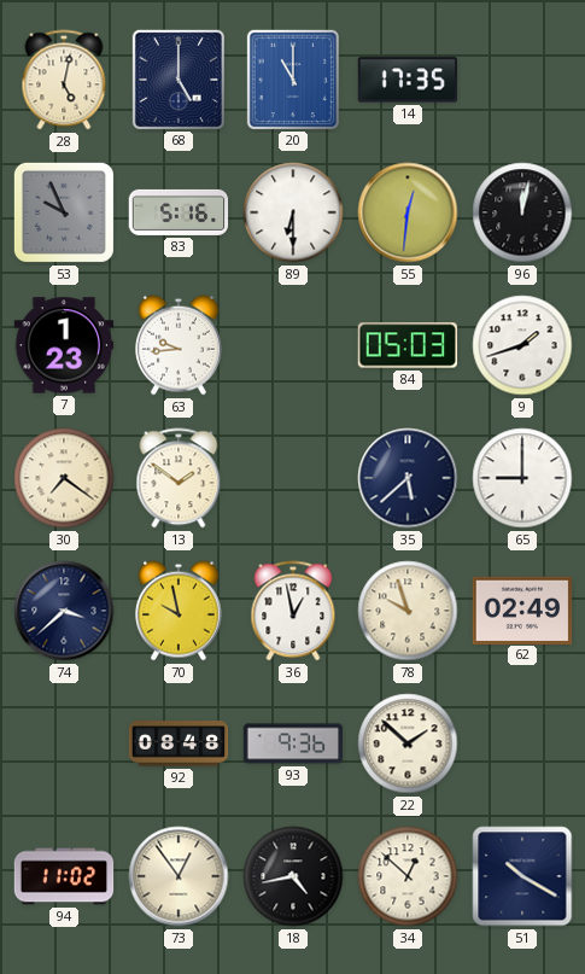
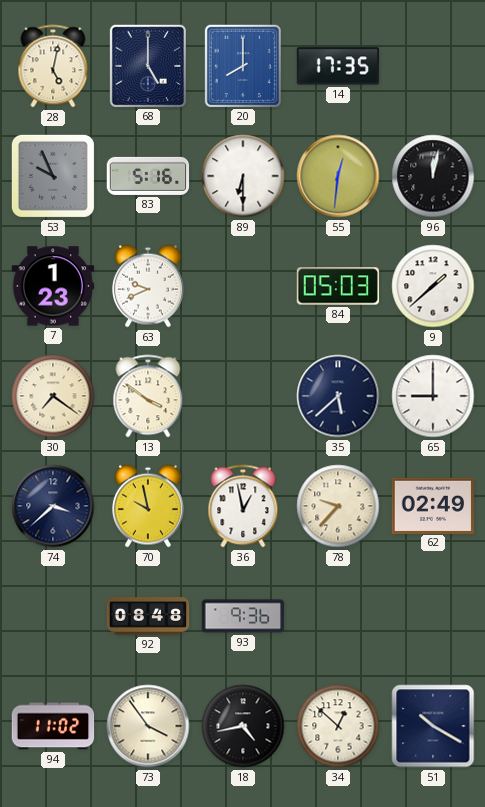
20: 11:00 -> 8:00 (242, 65)
63: 9:44 -> 9:41 (149, 286)
9: 1:42 -> 1:38 (433, 286)
13: 1:51 -> 3:51 (148, 396)
78: 9:57 -> 9:37 (338, 506)
22: 1:52 -> none (408, 743)
73: 12:54 -> 3:54 (148, 726)
